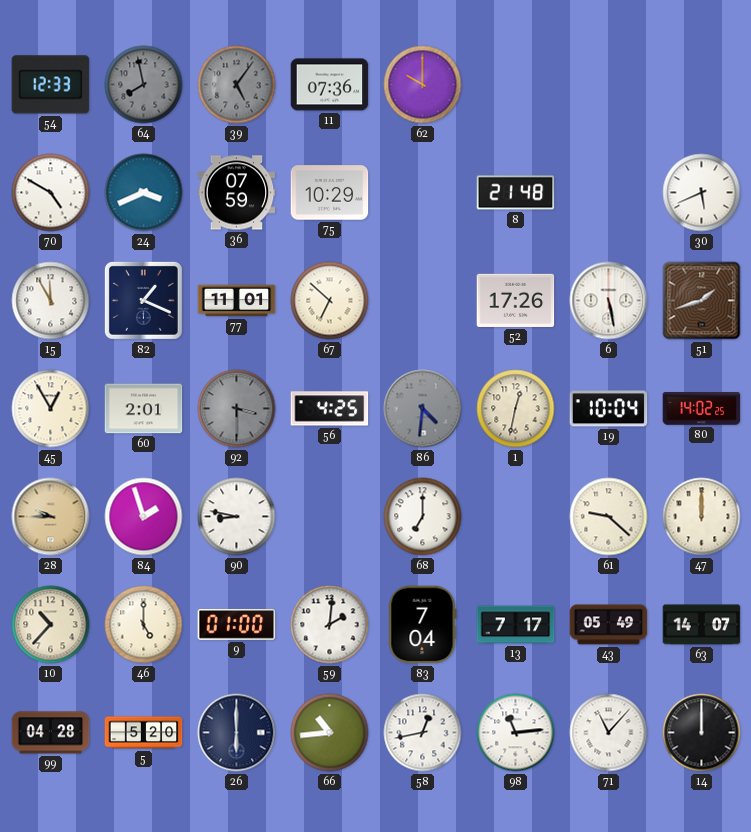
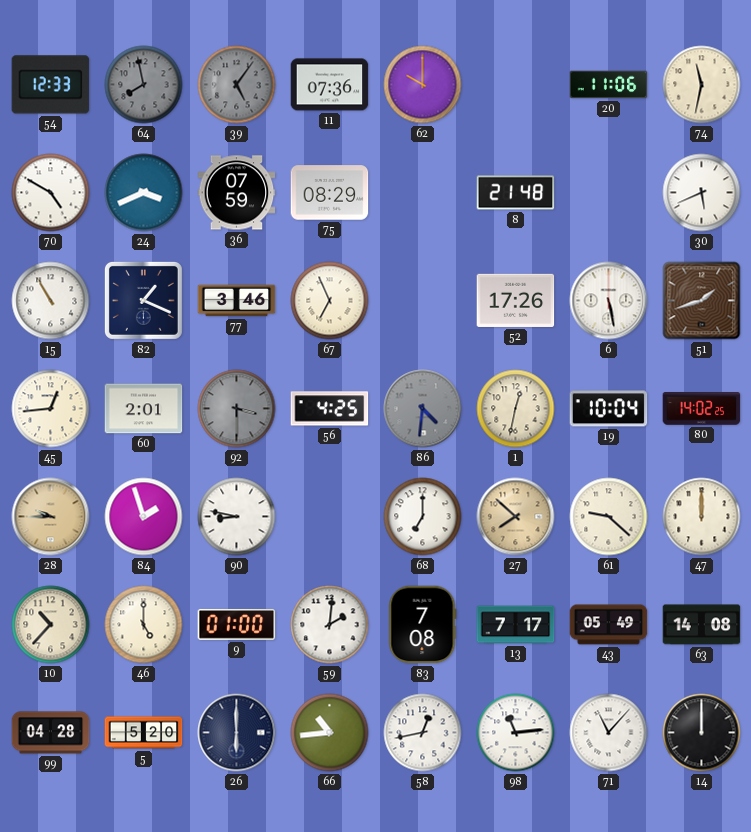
20: none -> 11:06 (609, 85)
74: none -> 11:32 (702, 85)
75: 10:29 -> 08:29 (330, 193)
15: 11:55 -> 10:55 (51, 301)
77: 11:01 -> 3:46 (237, 301)
67: 6:52 -> 6:56 (330, 301)
45: 12:55 -> 12:44 (51, 409)
27: none -> 7:52 (516, 517)
83: 7:04 -> 7:08 (422, 625)
63: 14:07 -> 14:08 (702, 625)
